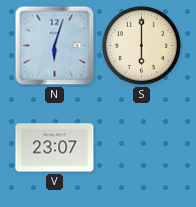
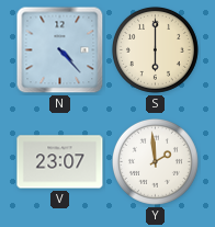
N: 6:03 -> 4:23 (60, 50)
Y: none -> 1:59 (155, 161)
